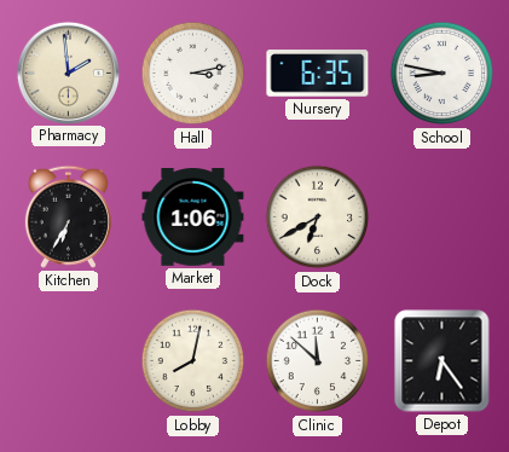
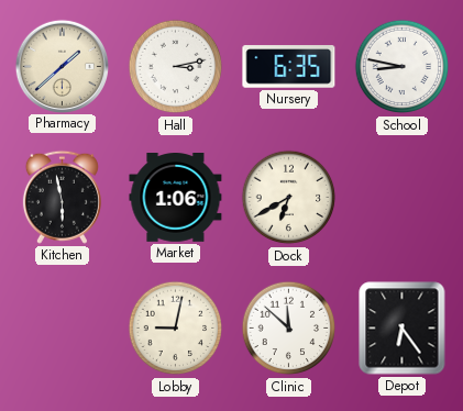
Pharmacy: 1:59 -> 1:38 (62, 66)
Kitchen: 6:35 -> 5:58 (62, 197)
Lobby: 8:02 -> 9:02 (176, 329)
